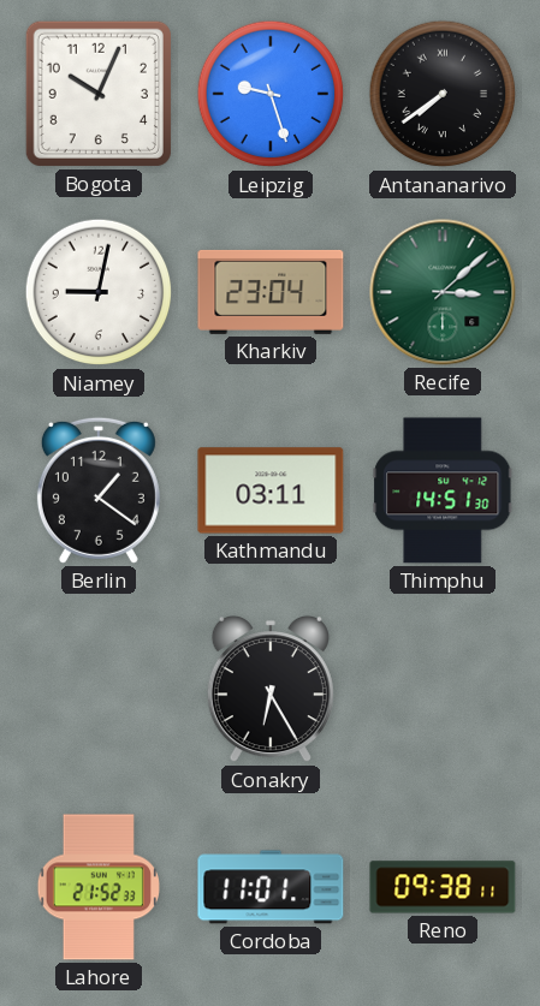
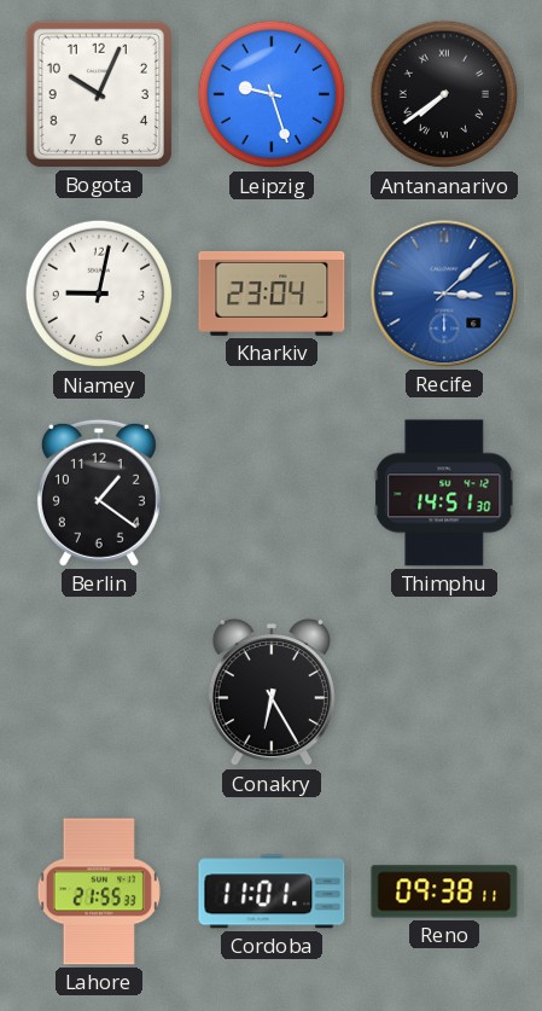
Recife dial: green -> blue (444, 294)
Kathmandu: 03:11 -> none (271, 490)
Lahore: 21:52 -> 21:55 (99, 891)
